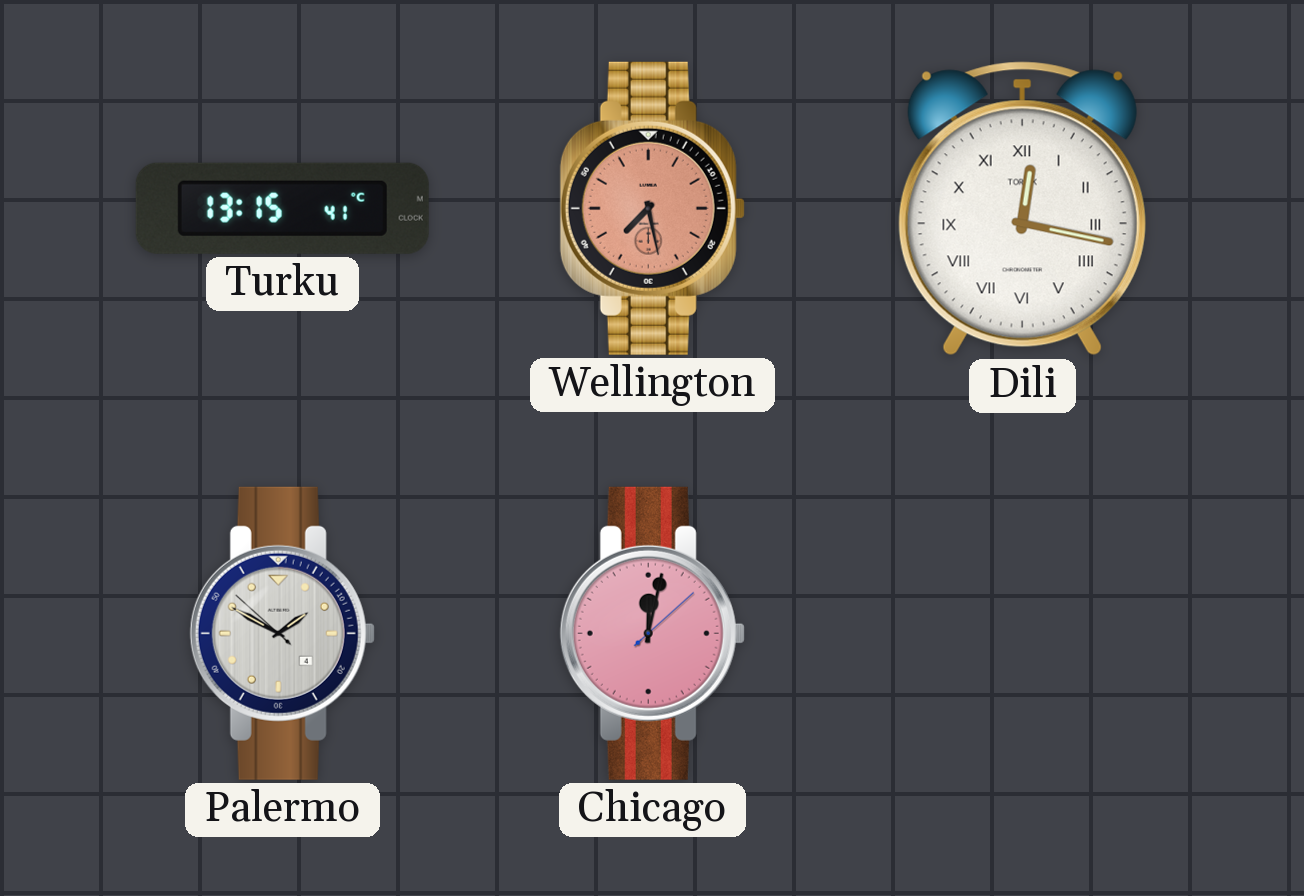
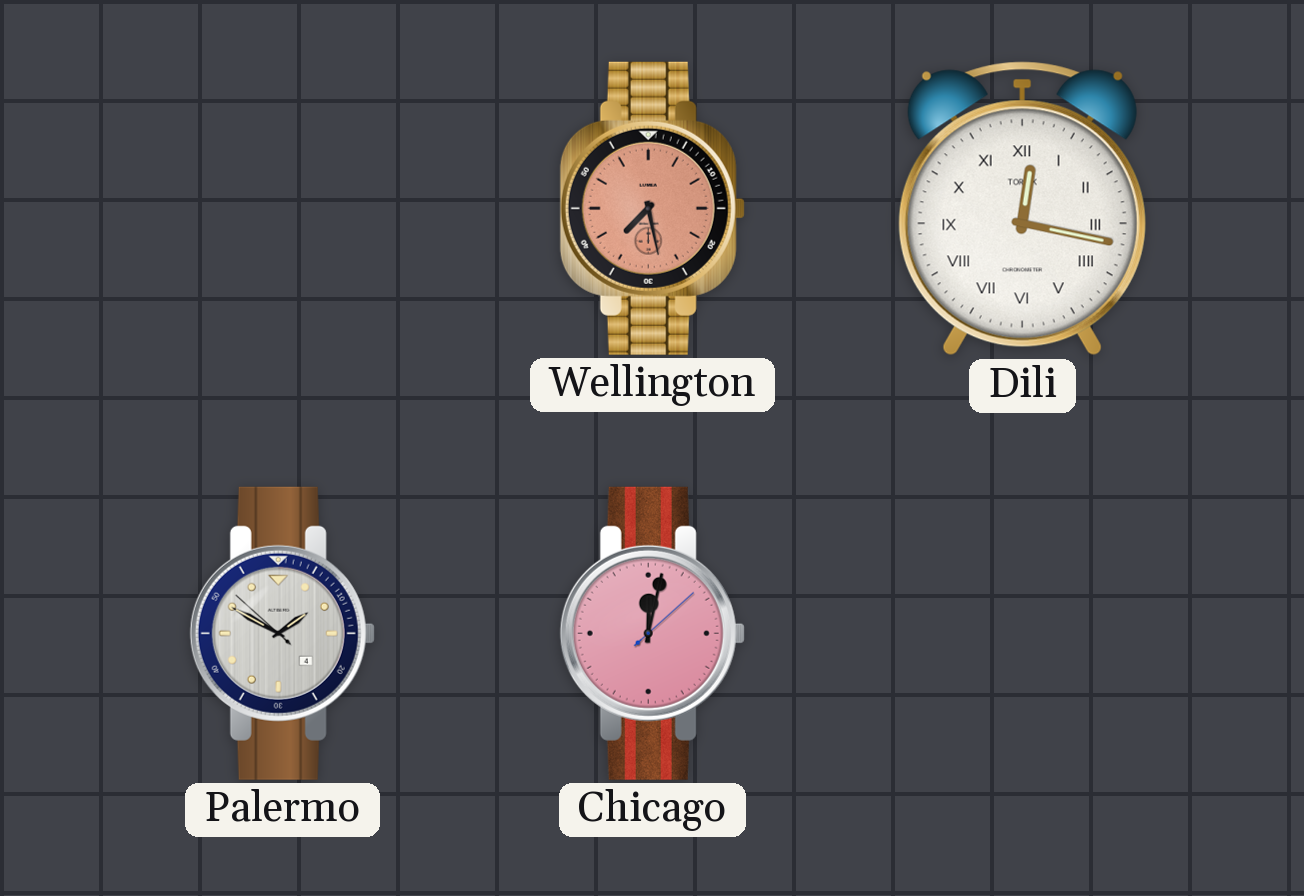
Turku: 13:15 -> none (282, 208)
